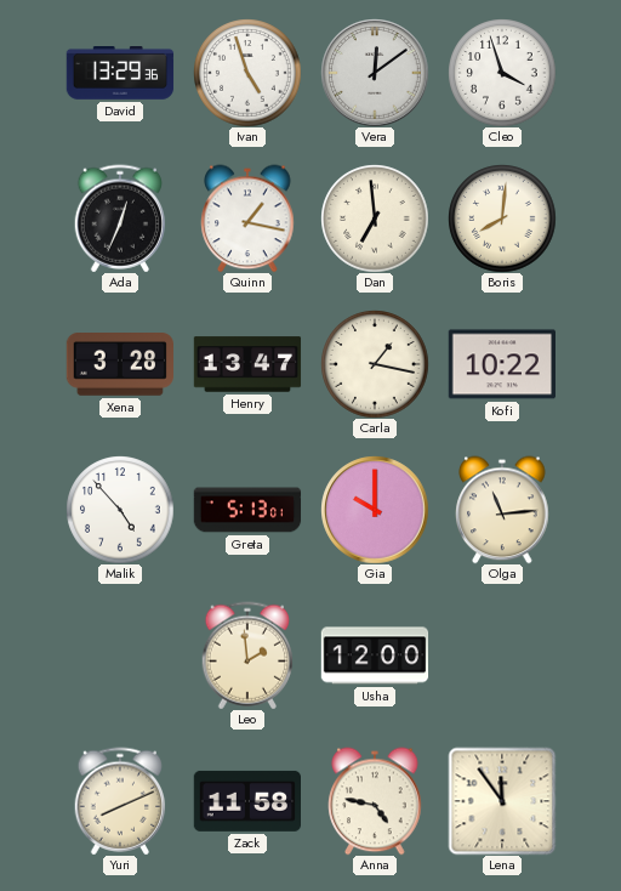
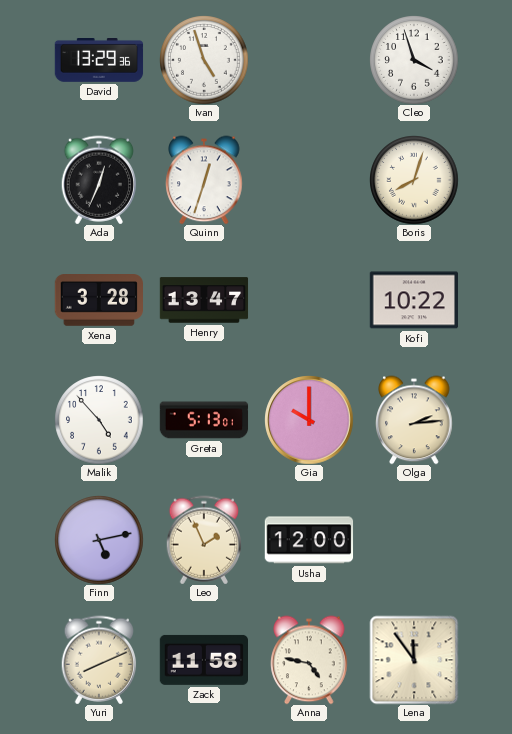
Vera: 12:09 -> none (375, 73)
Quinn: 1:17 -> 12:33 (204, 180)
Dan: 6:59 -> none (375, 219)
Boris: 8:01 -> 8:03 (414, 180)
Carla: 1:17 -> none (375, 364)
Olga: 11:14 -> 2:14 (414, 420)
Finn: none -> 5:13 (99, 540)
Leo: 1:59 -> 1:56 (204, 540)
